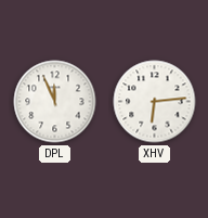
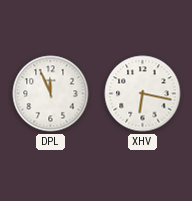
XHV: 6:14 -> 6:17 (143, 94)
